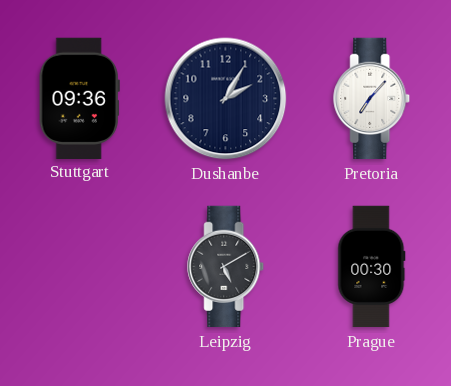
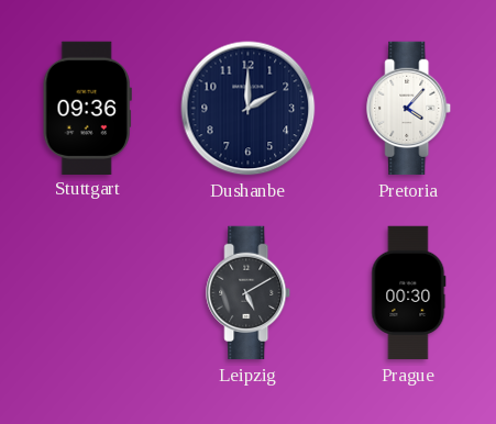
Dushanbe: 2:05 -> 2:00 (249, 109)
Pretoria: 7:07 -> 4:07 (409, 109)
